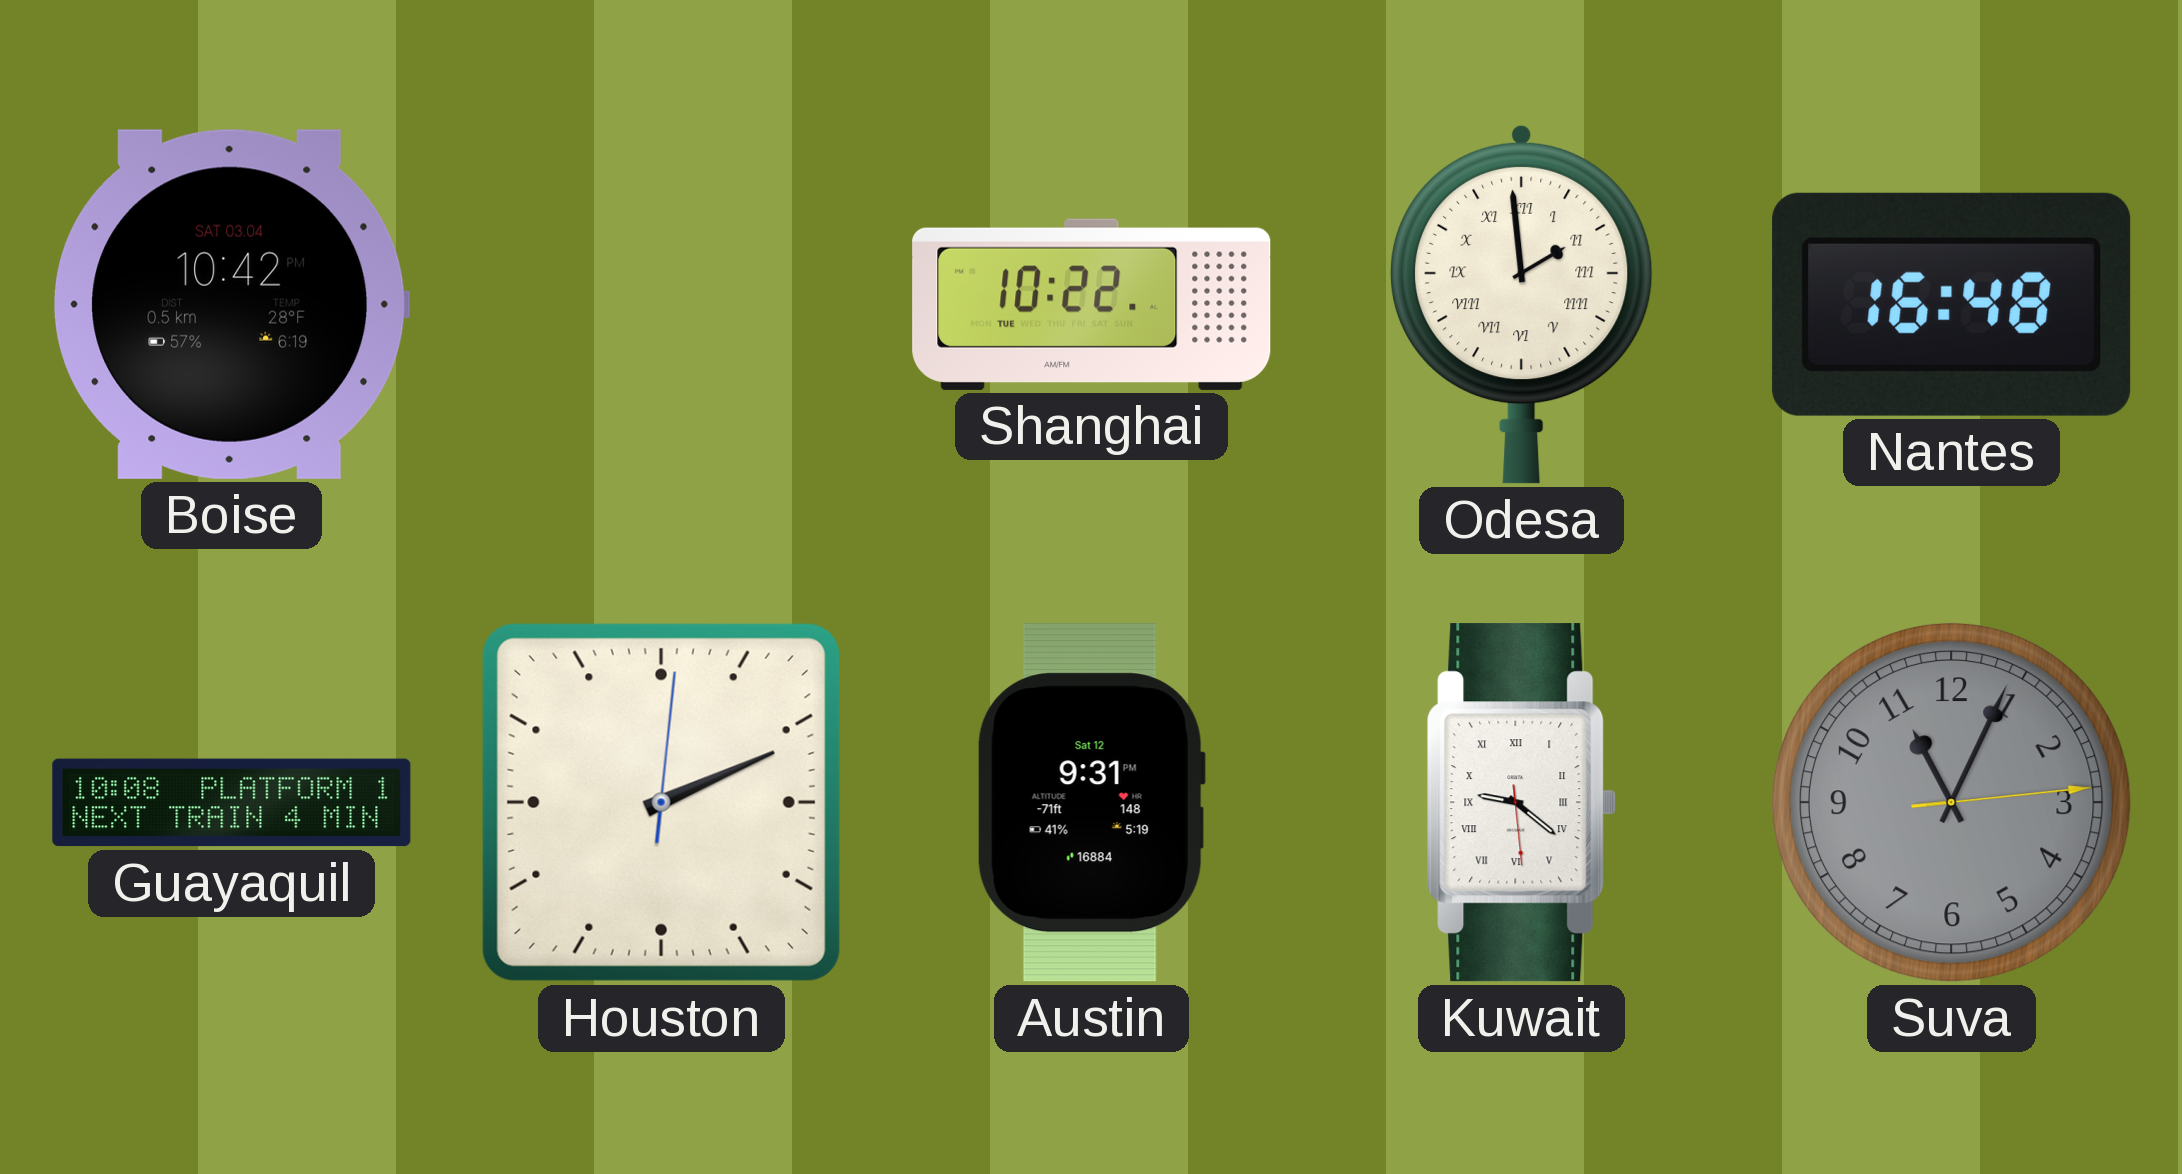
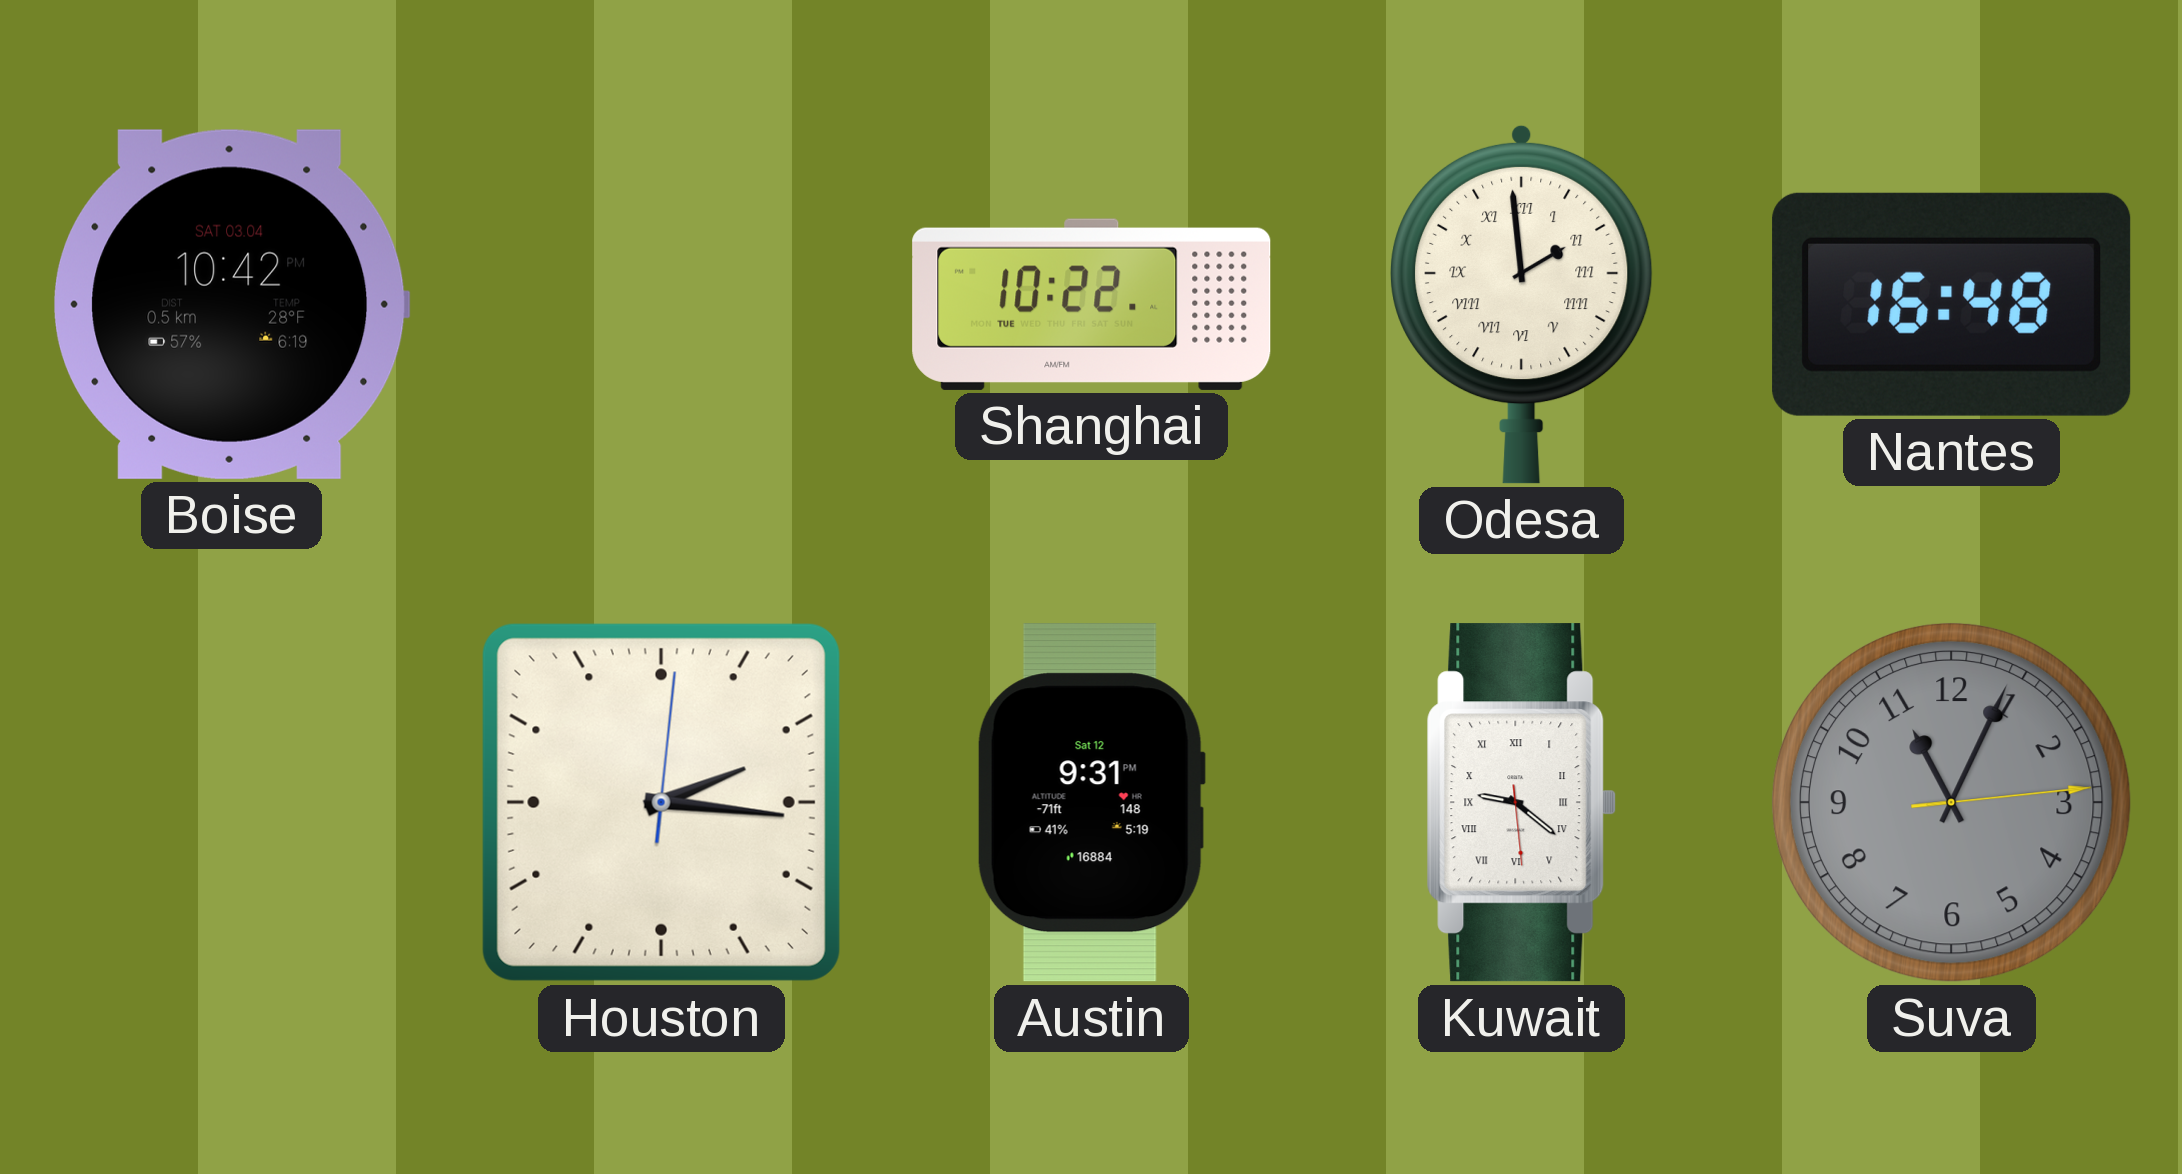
Guayaquil: 10:08 -> none (232, 803)
Houston: 2:11 -> 2:16 (661, 802)
